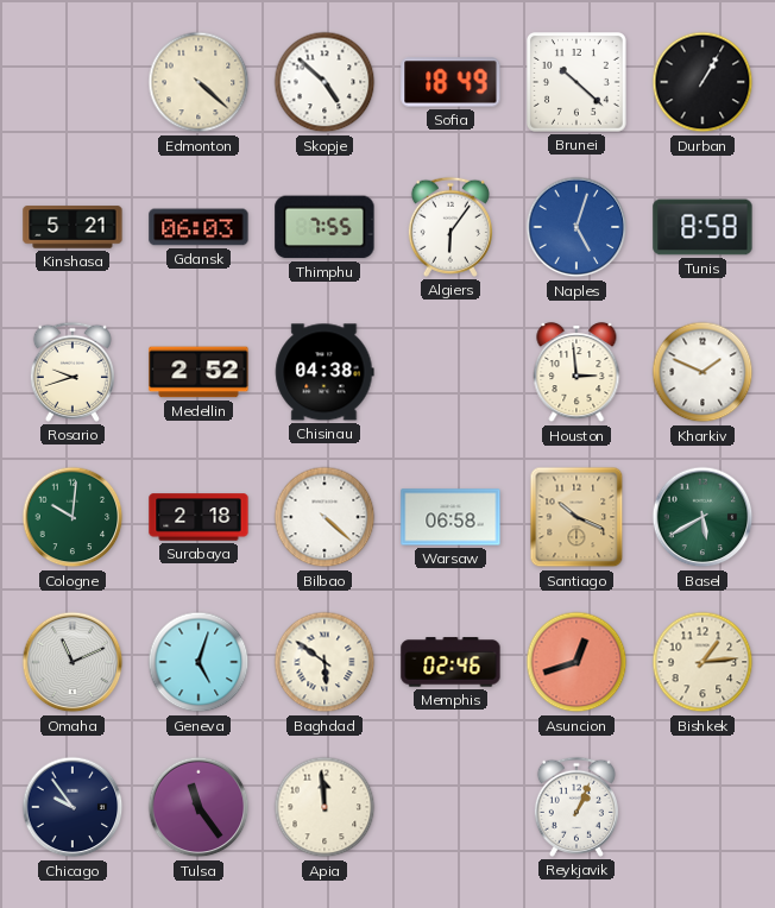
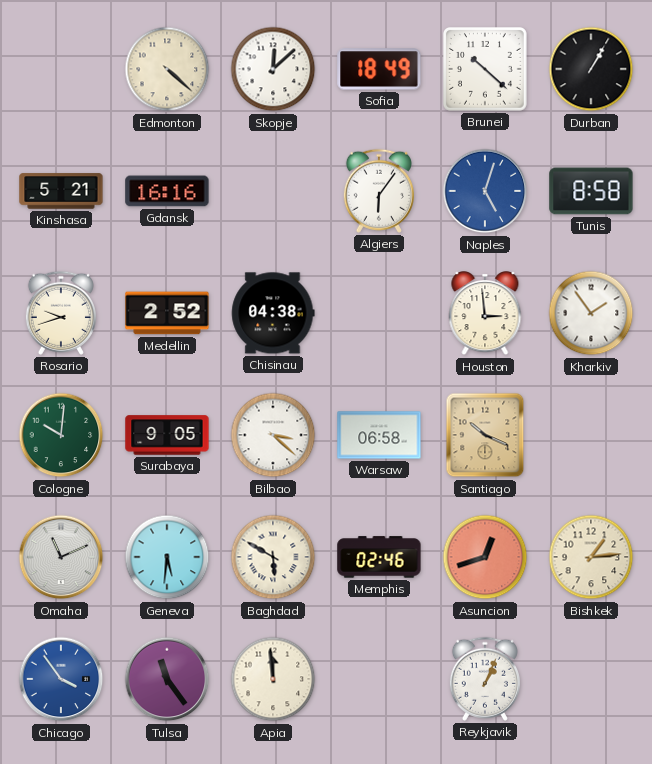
Skopje: 4:52 -> 12:08 (273, 69)
Gdansk: 06:03 -> 16:16 (167, 191)
Thimphu: 7:55 -> none (325, 227)
Kharkiv: 1:49 -> 1:54 (591, 313)
Surabaya: 2:18 -> 9:05 (167, 435)
Bilbao: 4:22 -> 3:22 (273, 435)
Basel: 5:40 -> none (702, 517)
Geneva: 5:03 -> 5:31 (167, 557)
Baghdad: 5:51 -> 5:50 (273, 557)
Chicago: 9:54 -> 3:54 (61, 679)
Chicago dial: navy -> blue (61, 679)
